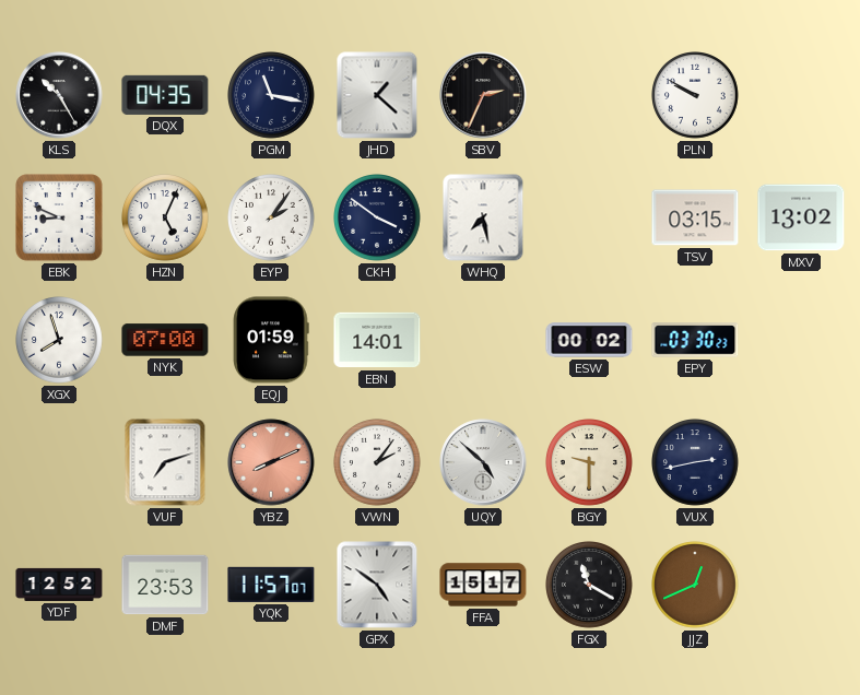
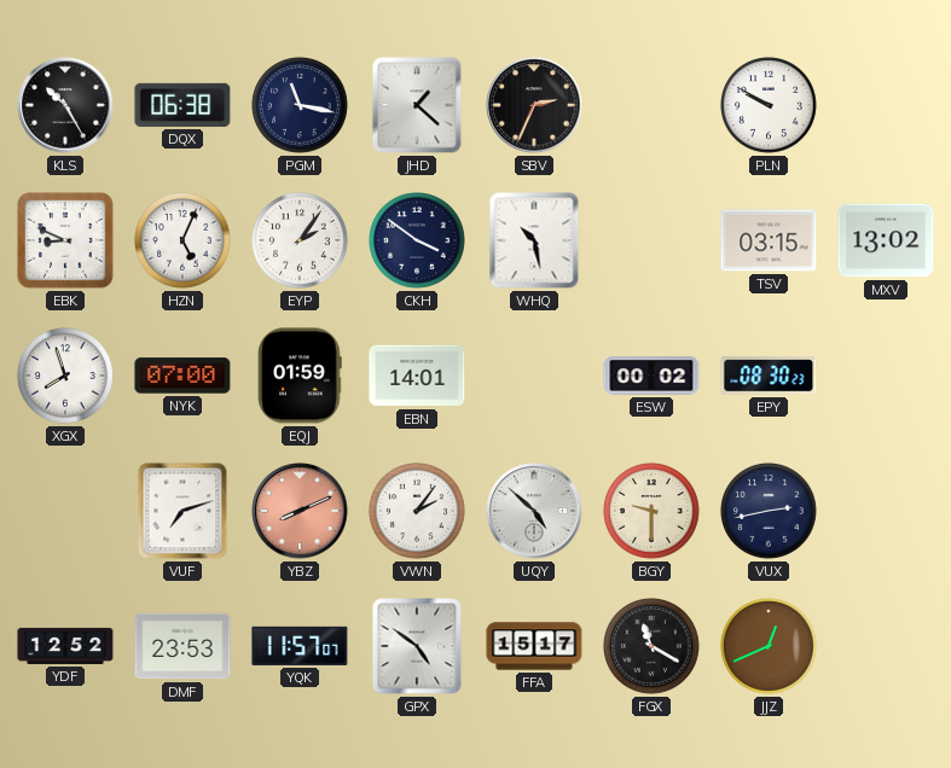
DQX: 04:35 -> 06:38 (182, 105)
WHQ: 7:28 -> 10:28 (534, 240)
EPY: 03:30 -> 08:30 (769, 376)
